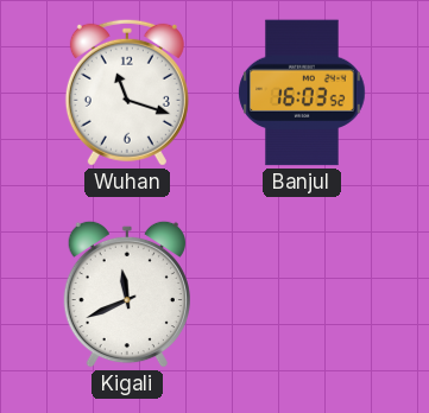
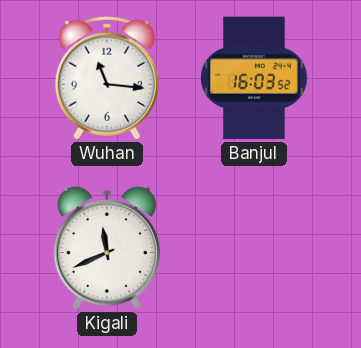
Wuhan: 11:18 -> 11:16 (107, 78)
